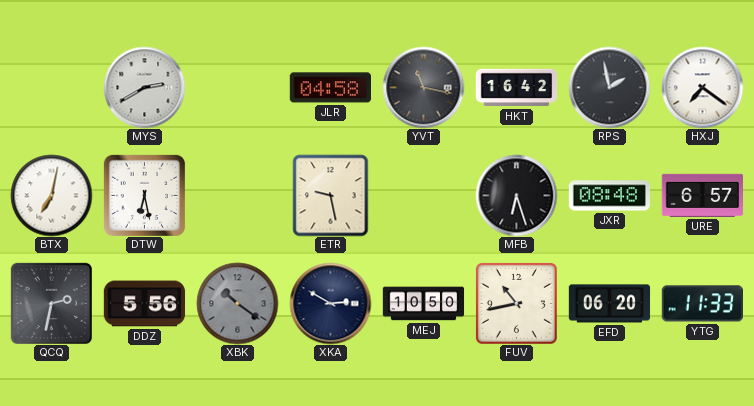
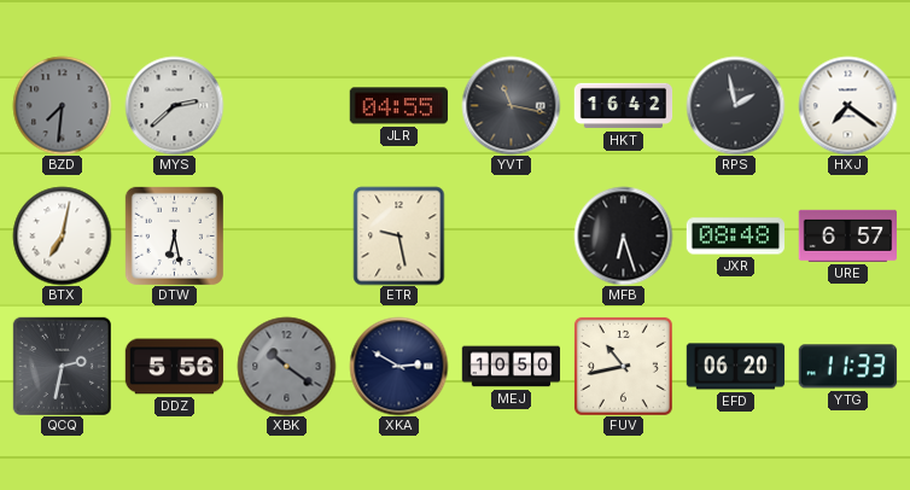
BZD: none -> 7:31 (62, 105)
MYS: 2:40 -> 2:38 (174, 105)
JLR: 04:58 -> 04:55 (398, 106)
